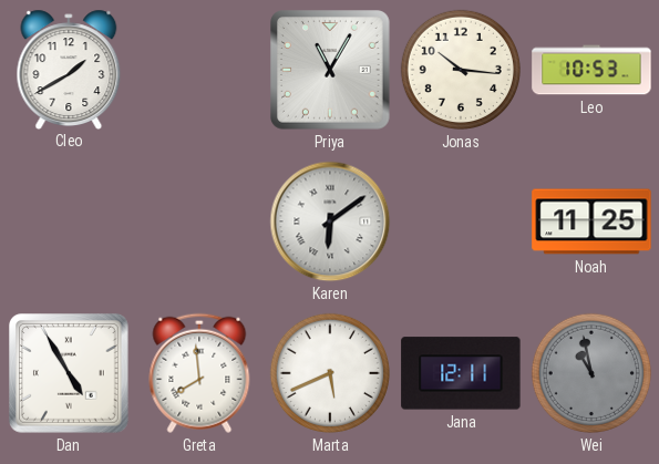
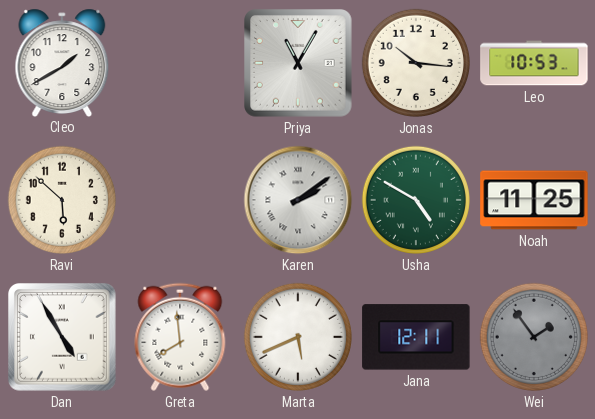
Ravi: none -> 5:52 (62, 200)
Karen: 6:09 -> 2:09 (298, 200)
Usha: none -> 4:50 (416, 200)
Wei: 10:58 -> 1:54 (534, 337)
